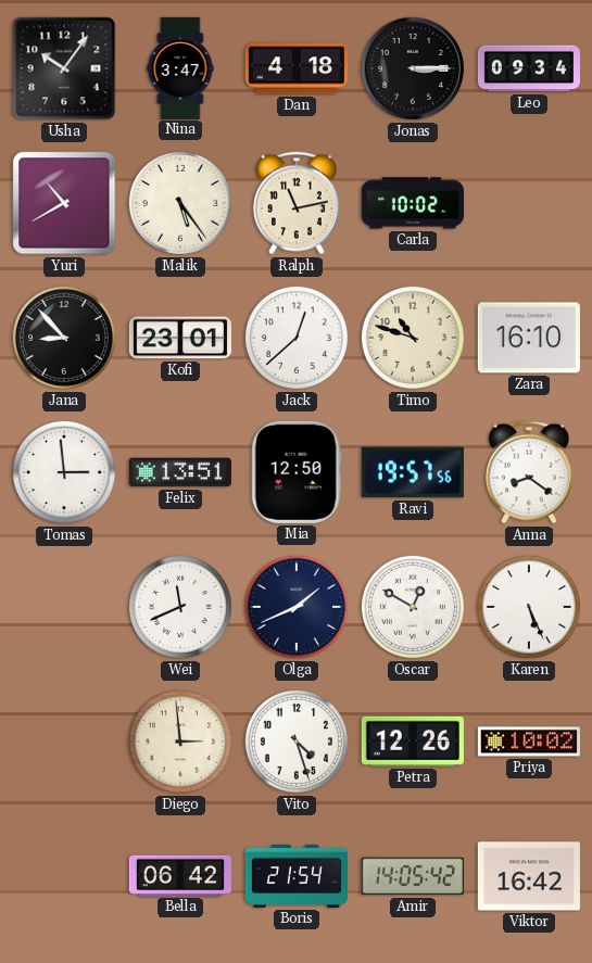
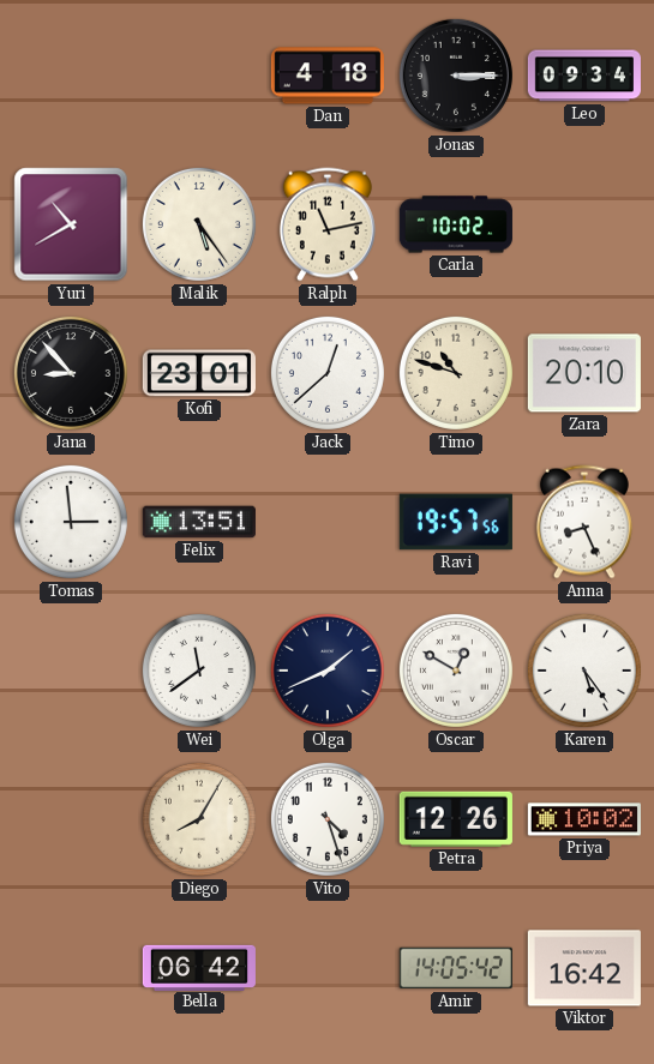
Usha: 10:06 -> none (64, 68)
Nina: 3:47 -> none (180, 67)
Zara: 16:10 -> 20:10 (584, 373)
Mia: 12:50 -> none (297, 472)
Anna: 8:21 -> 8:26 (584, 522)
Wei: 11:41 -> 11:39 (199, 671)
Karen: 5:26 -> 5:24 (584, 671)
Diego: 2:59 -> 8:05 (199, 819)
Boris: 21:54 -> none (297, 876)
